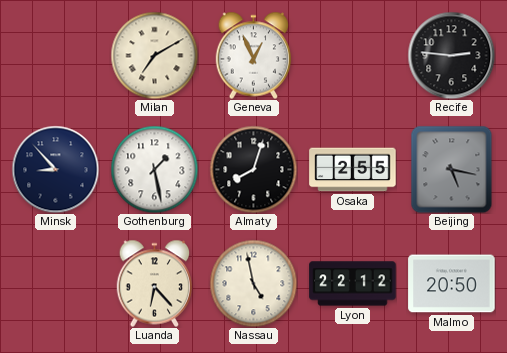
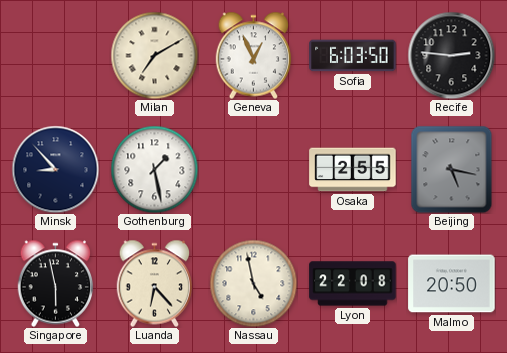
Sofia: none -> 6:03 (353, 56)
Almaty: 8:03 -> none (253, 169)
Singapore: none -> 5:58 (56, 283)
Lyon: 22:12 -> 22:08 (353, 284)
